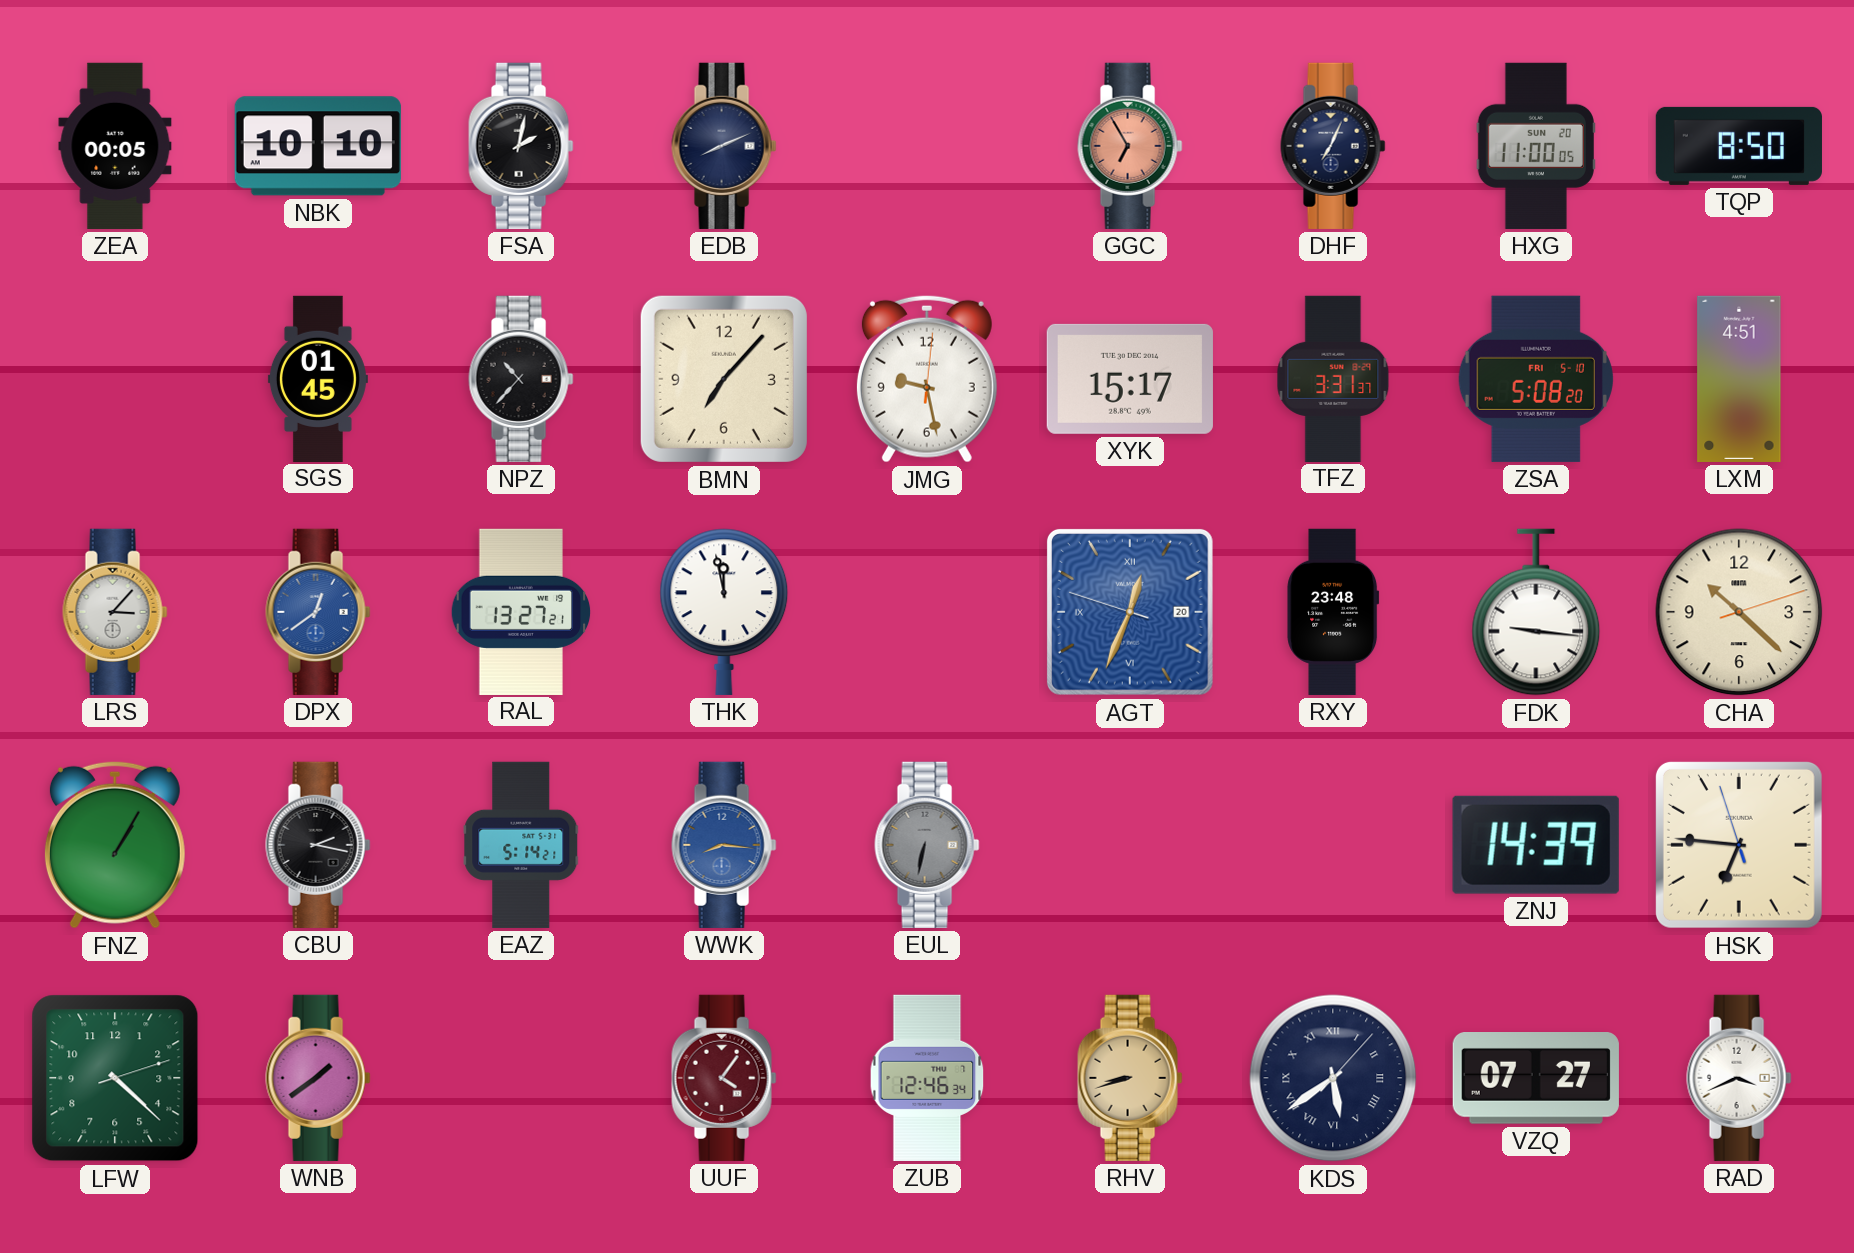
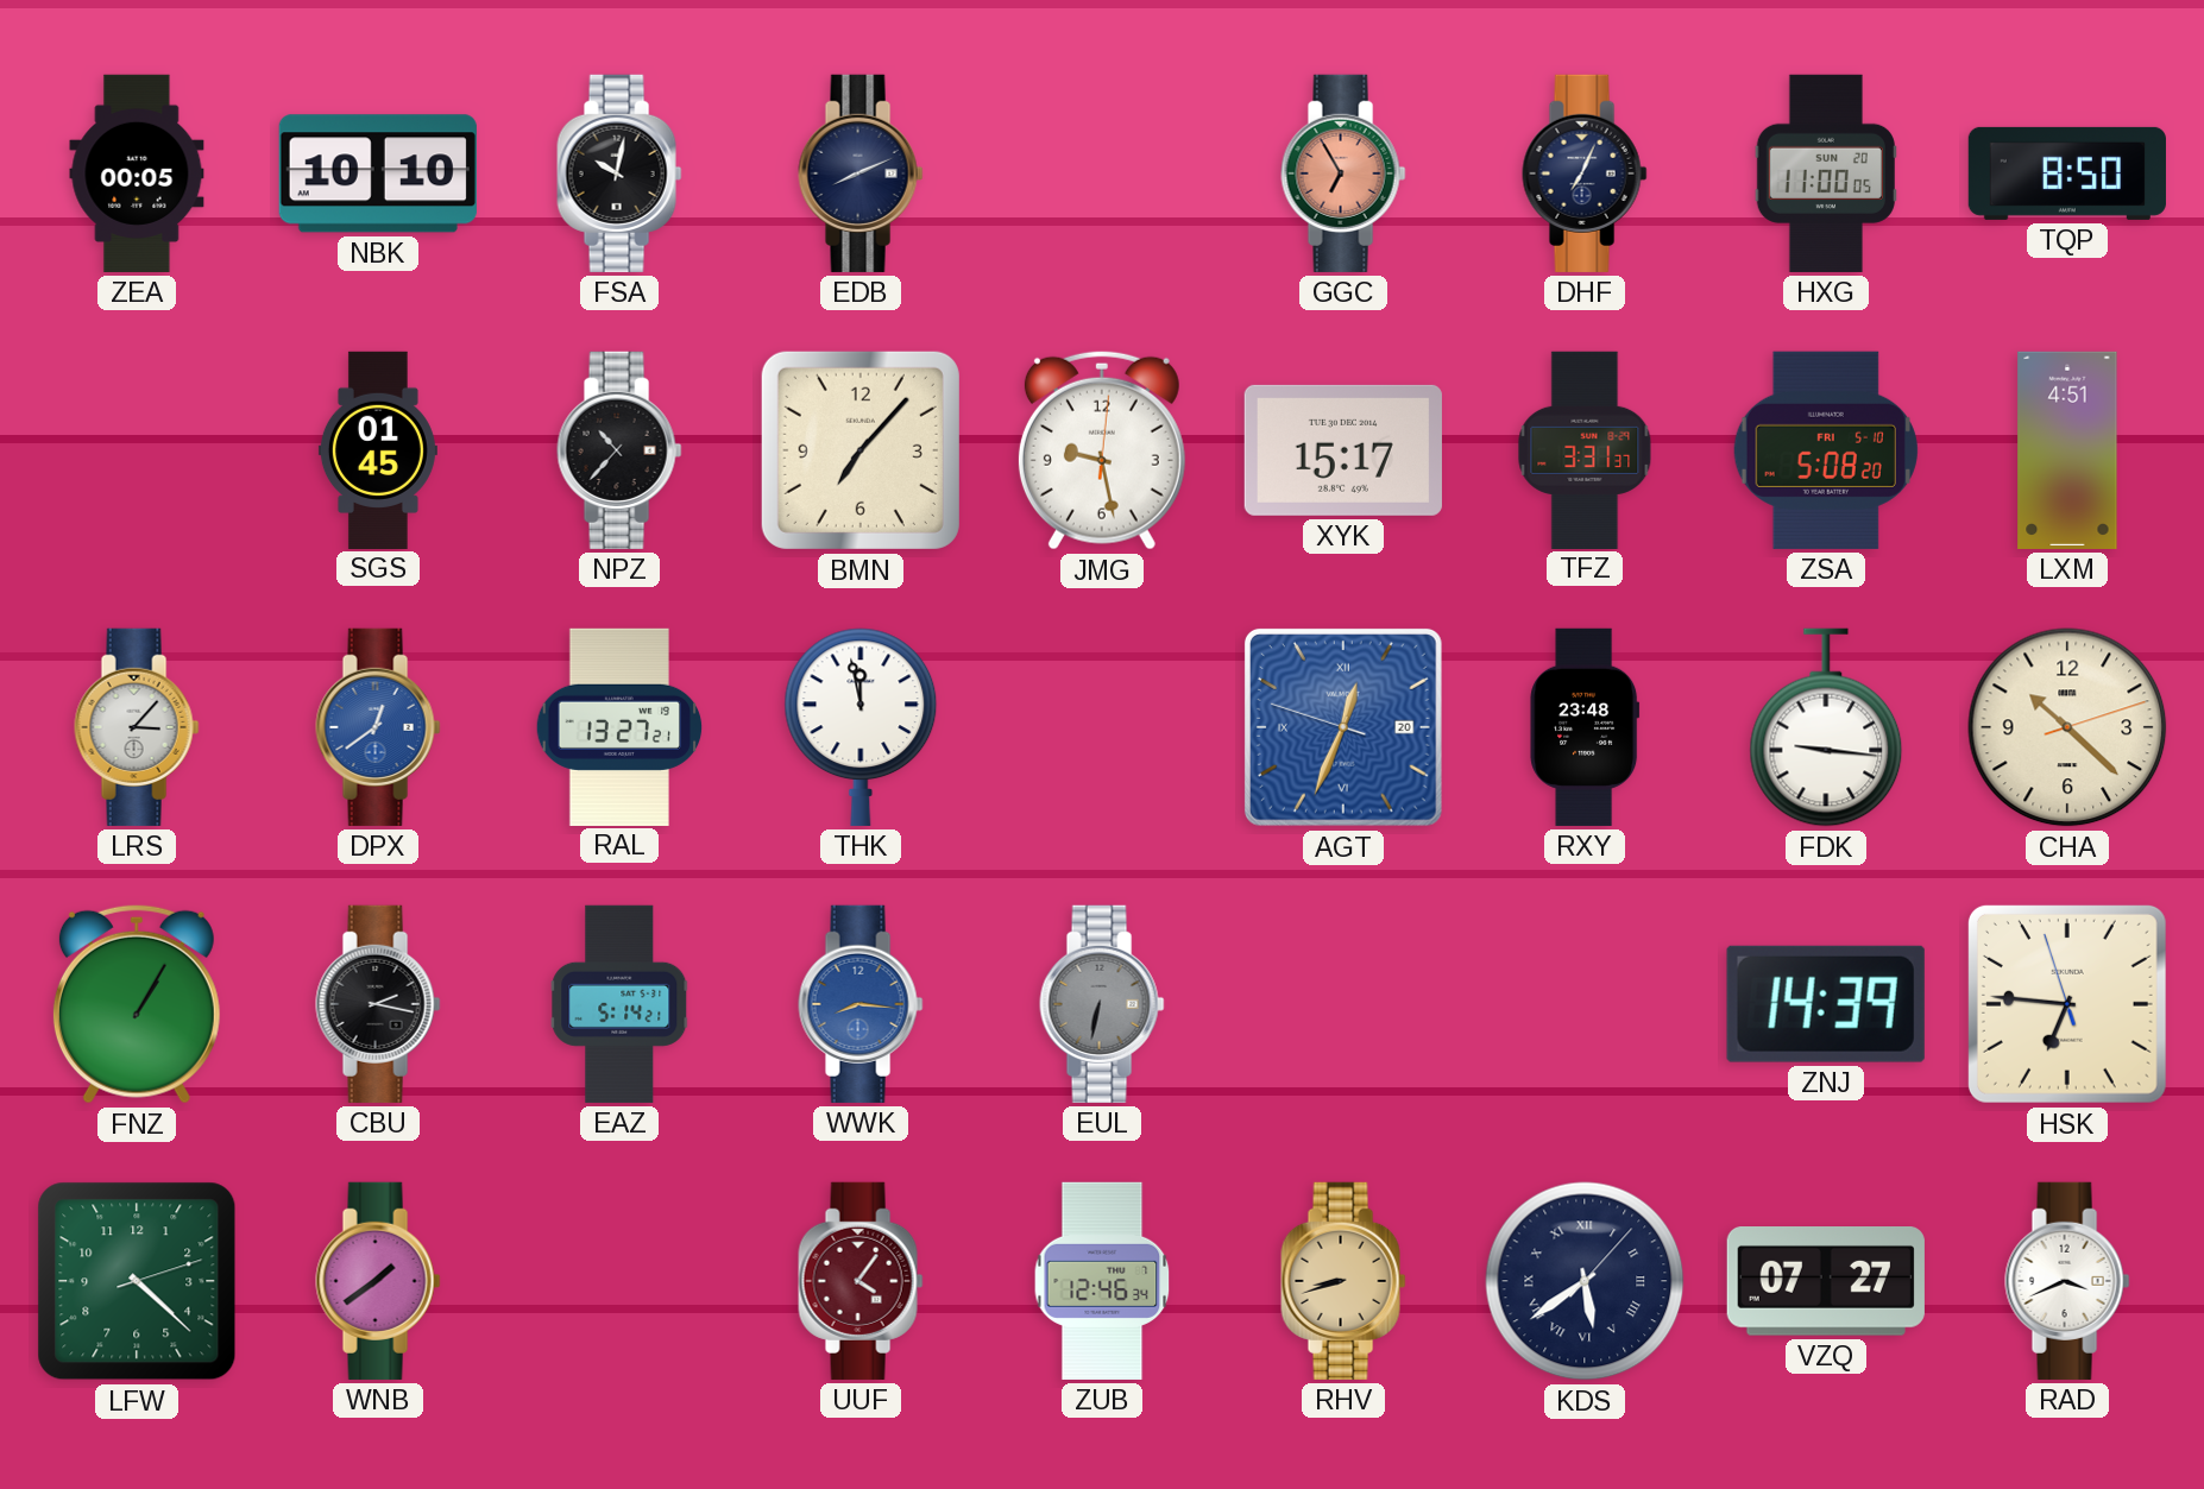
FSA: 2:02 -> 10:02 (619, 173)
